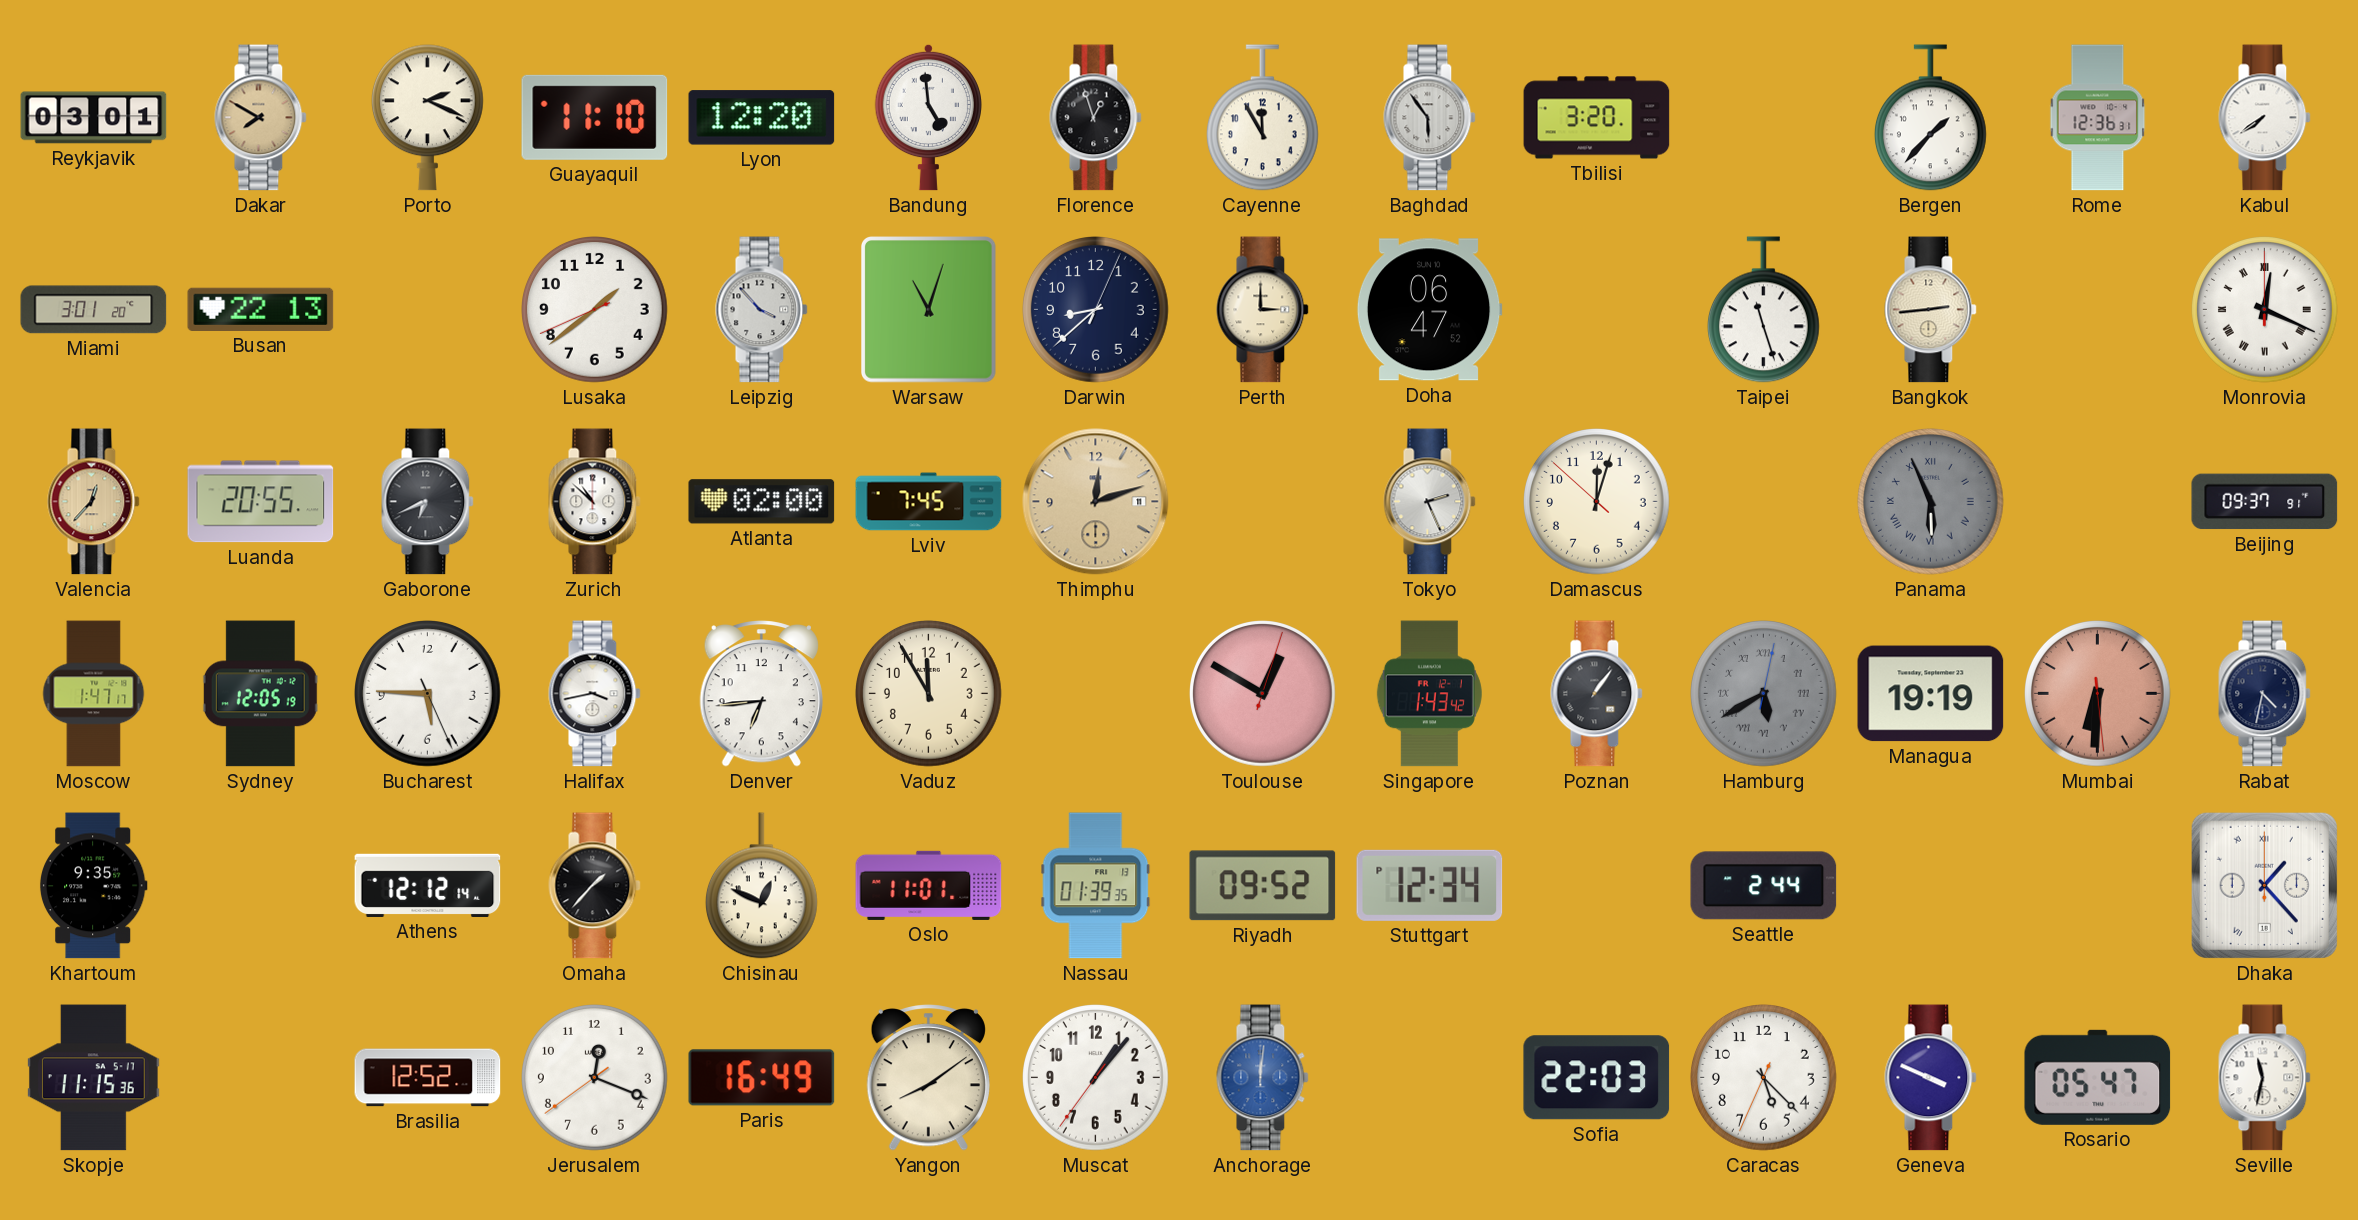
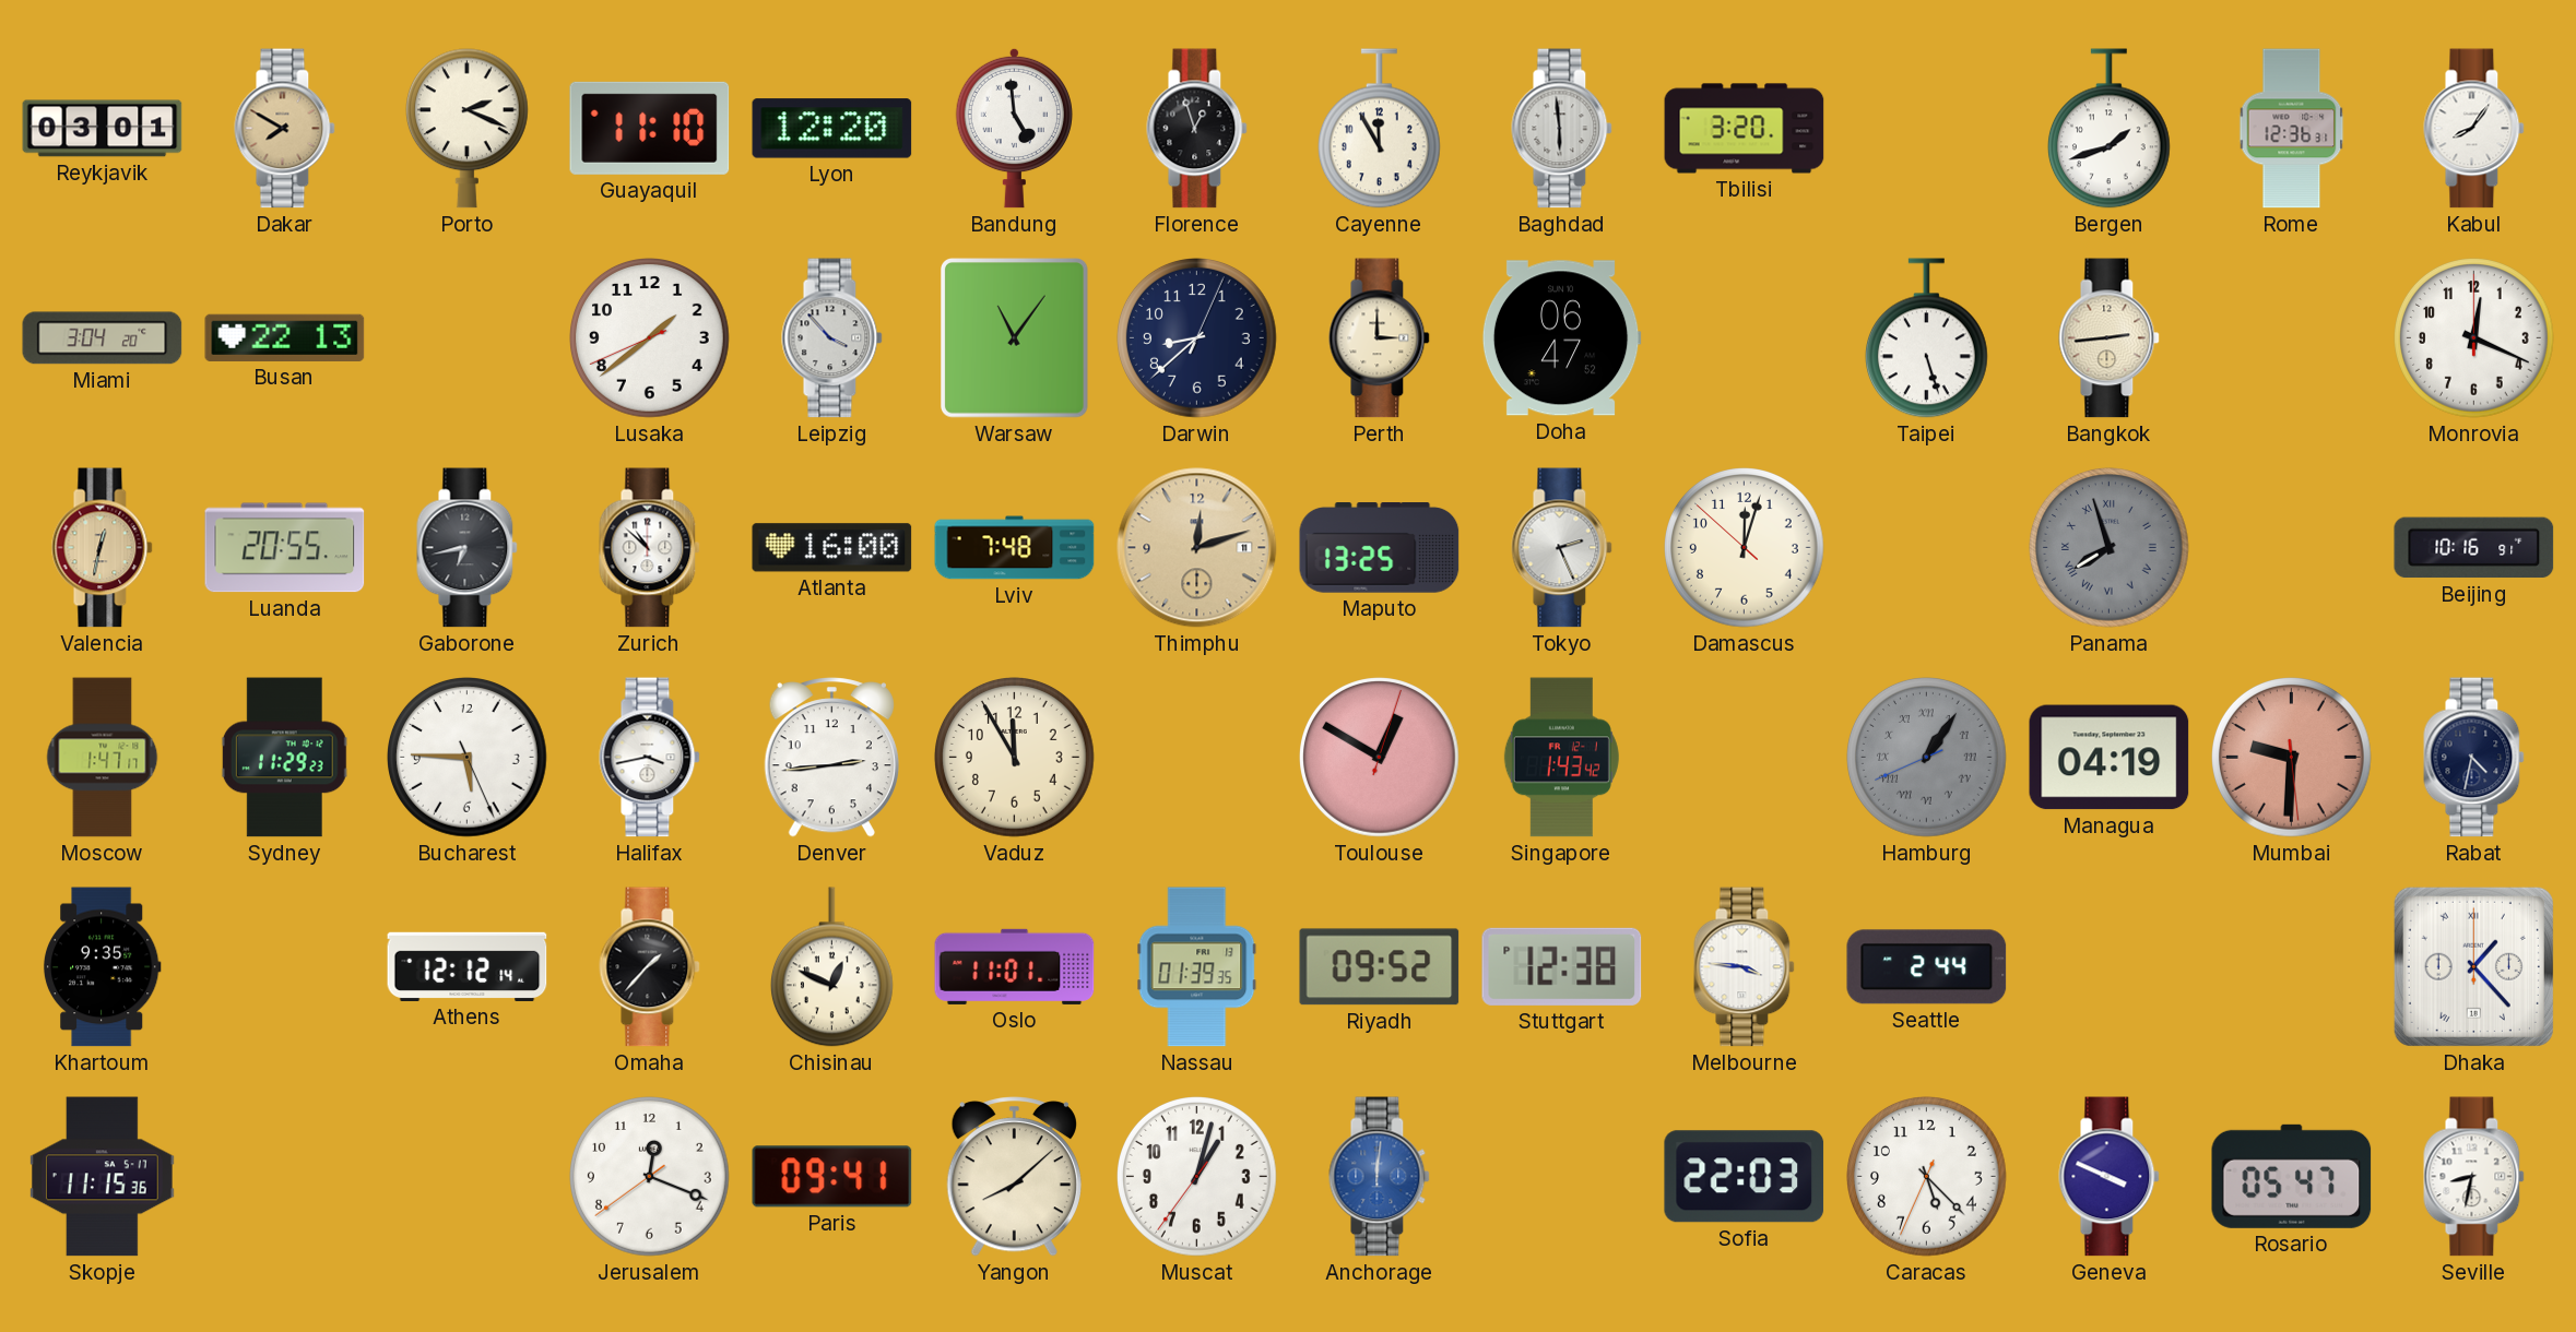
Baghdad: 5:54 -> 5:59 (1562, 129)
Bergen: 1:37 -> 1:42 (2108, 129)
Kabul: 7:39 -> 8:06 (2474, 129)
Miami: 3:01 -> 3:04 (103, 338)
Warsaw: 11:03 -> 11:06 (1015, 338)
Taipei: 11:27 -> 5:27 (1926, 338)
Monrovia numerals: Roman -> Arabic (2474, 338)
Valencia: 12:37 -> 12:32 (103, 548)
Gaborone: 6:41 -> 6:43 (468, 548)
Atlanta: 02:00 -> 16:00 (832, 548)
Lviv: 7:45 -> 7:48 (1015, 548)
Maputo: none -> 13:25 (1380, 548)
Panama: 5:56 -> 7:57 (2110, 548)
Beijing: 09:37 -> 10:16 (2474, 548)
Sydney: 12:05 -> 11:29 (284, 758)
Denver: 6:44 -> 2:44 (831, 758)
Poznan: 1:06 -> none (1597, 694)
Hamburg: 5:40 -> 1:05 (1927, 758)
Managua: 19:19 -> 04:19 (2110, 758)
Mumbai: 6:30 -> 9:30 (2292, 758)
Stuttgart: 12:34 -> 12:38 (1562, 966)
Melbourne: none -> 3:46 (1745, 967)
Brasilia: 12:52 -> none (428, 1078)
Paris: 16:49 -> 09:41 (832, 1177)
Yangon: 8:09 -> 8:08 (1014, 1177)
Muscat: 1:06 -> 1:02 (1197, 1177)
Seville: 11:32 -> 8:32 (2474, 1177)
